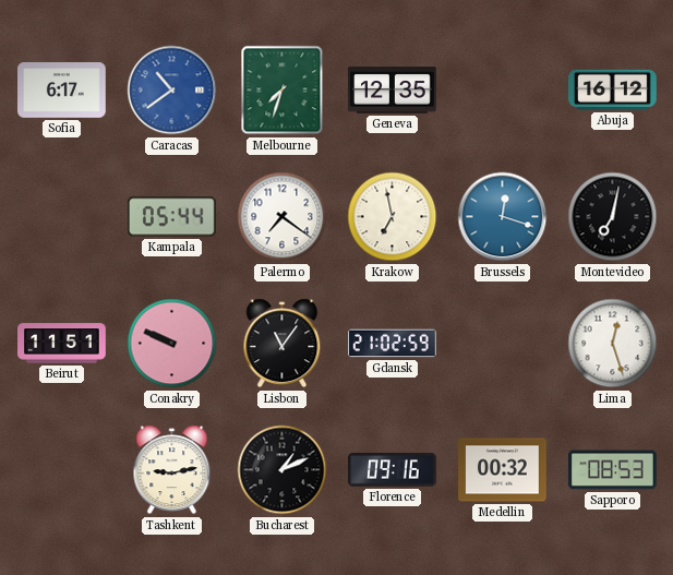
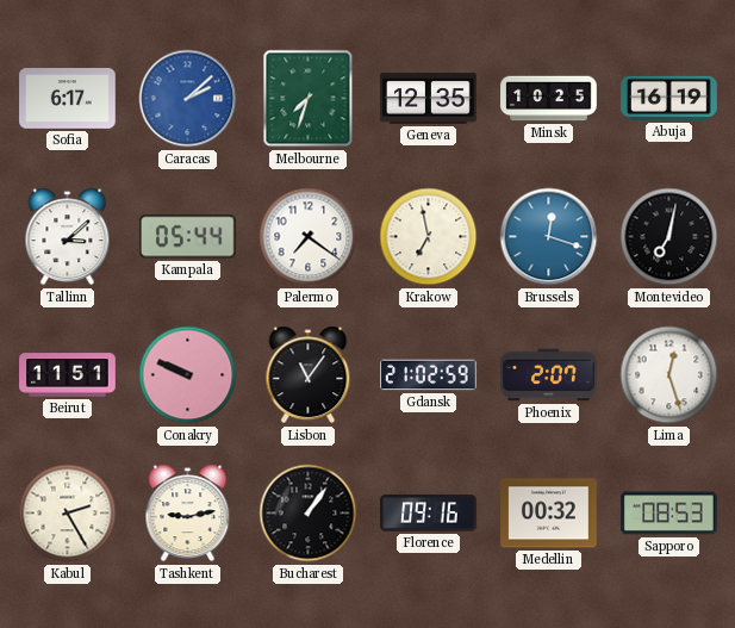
Caracas: 10:39 -> 2:08 (188, 99)
Minsk: none -> 10:25 (549, 99)
Abuja: 16:12 -> 16:19 (669, 98)
Tallinn: none -> 3:08 (68, 237)
Phoenix: none -> 2:07 (549, 375)
Kabul: none -> 2:25 (68, 514)
Bucharest: 1:11 -> 1:06 (309, 514)
